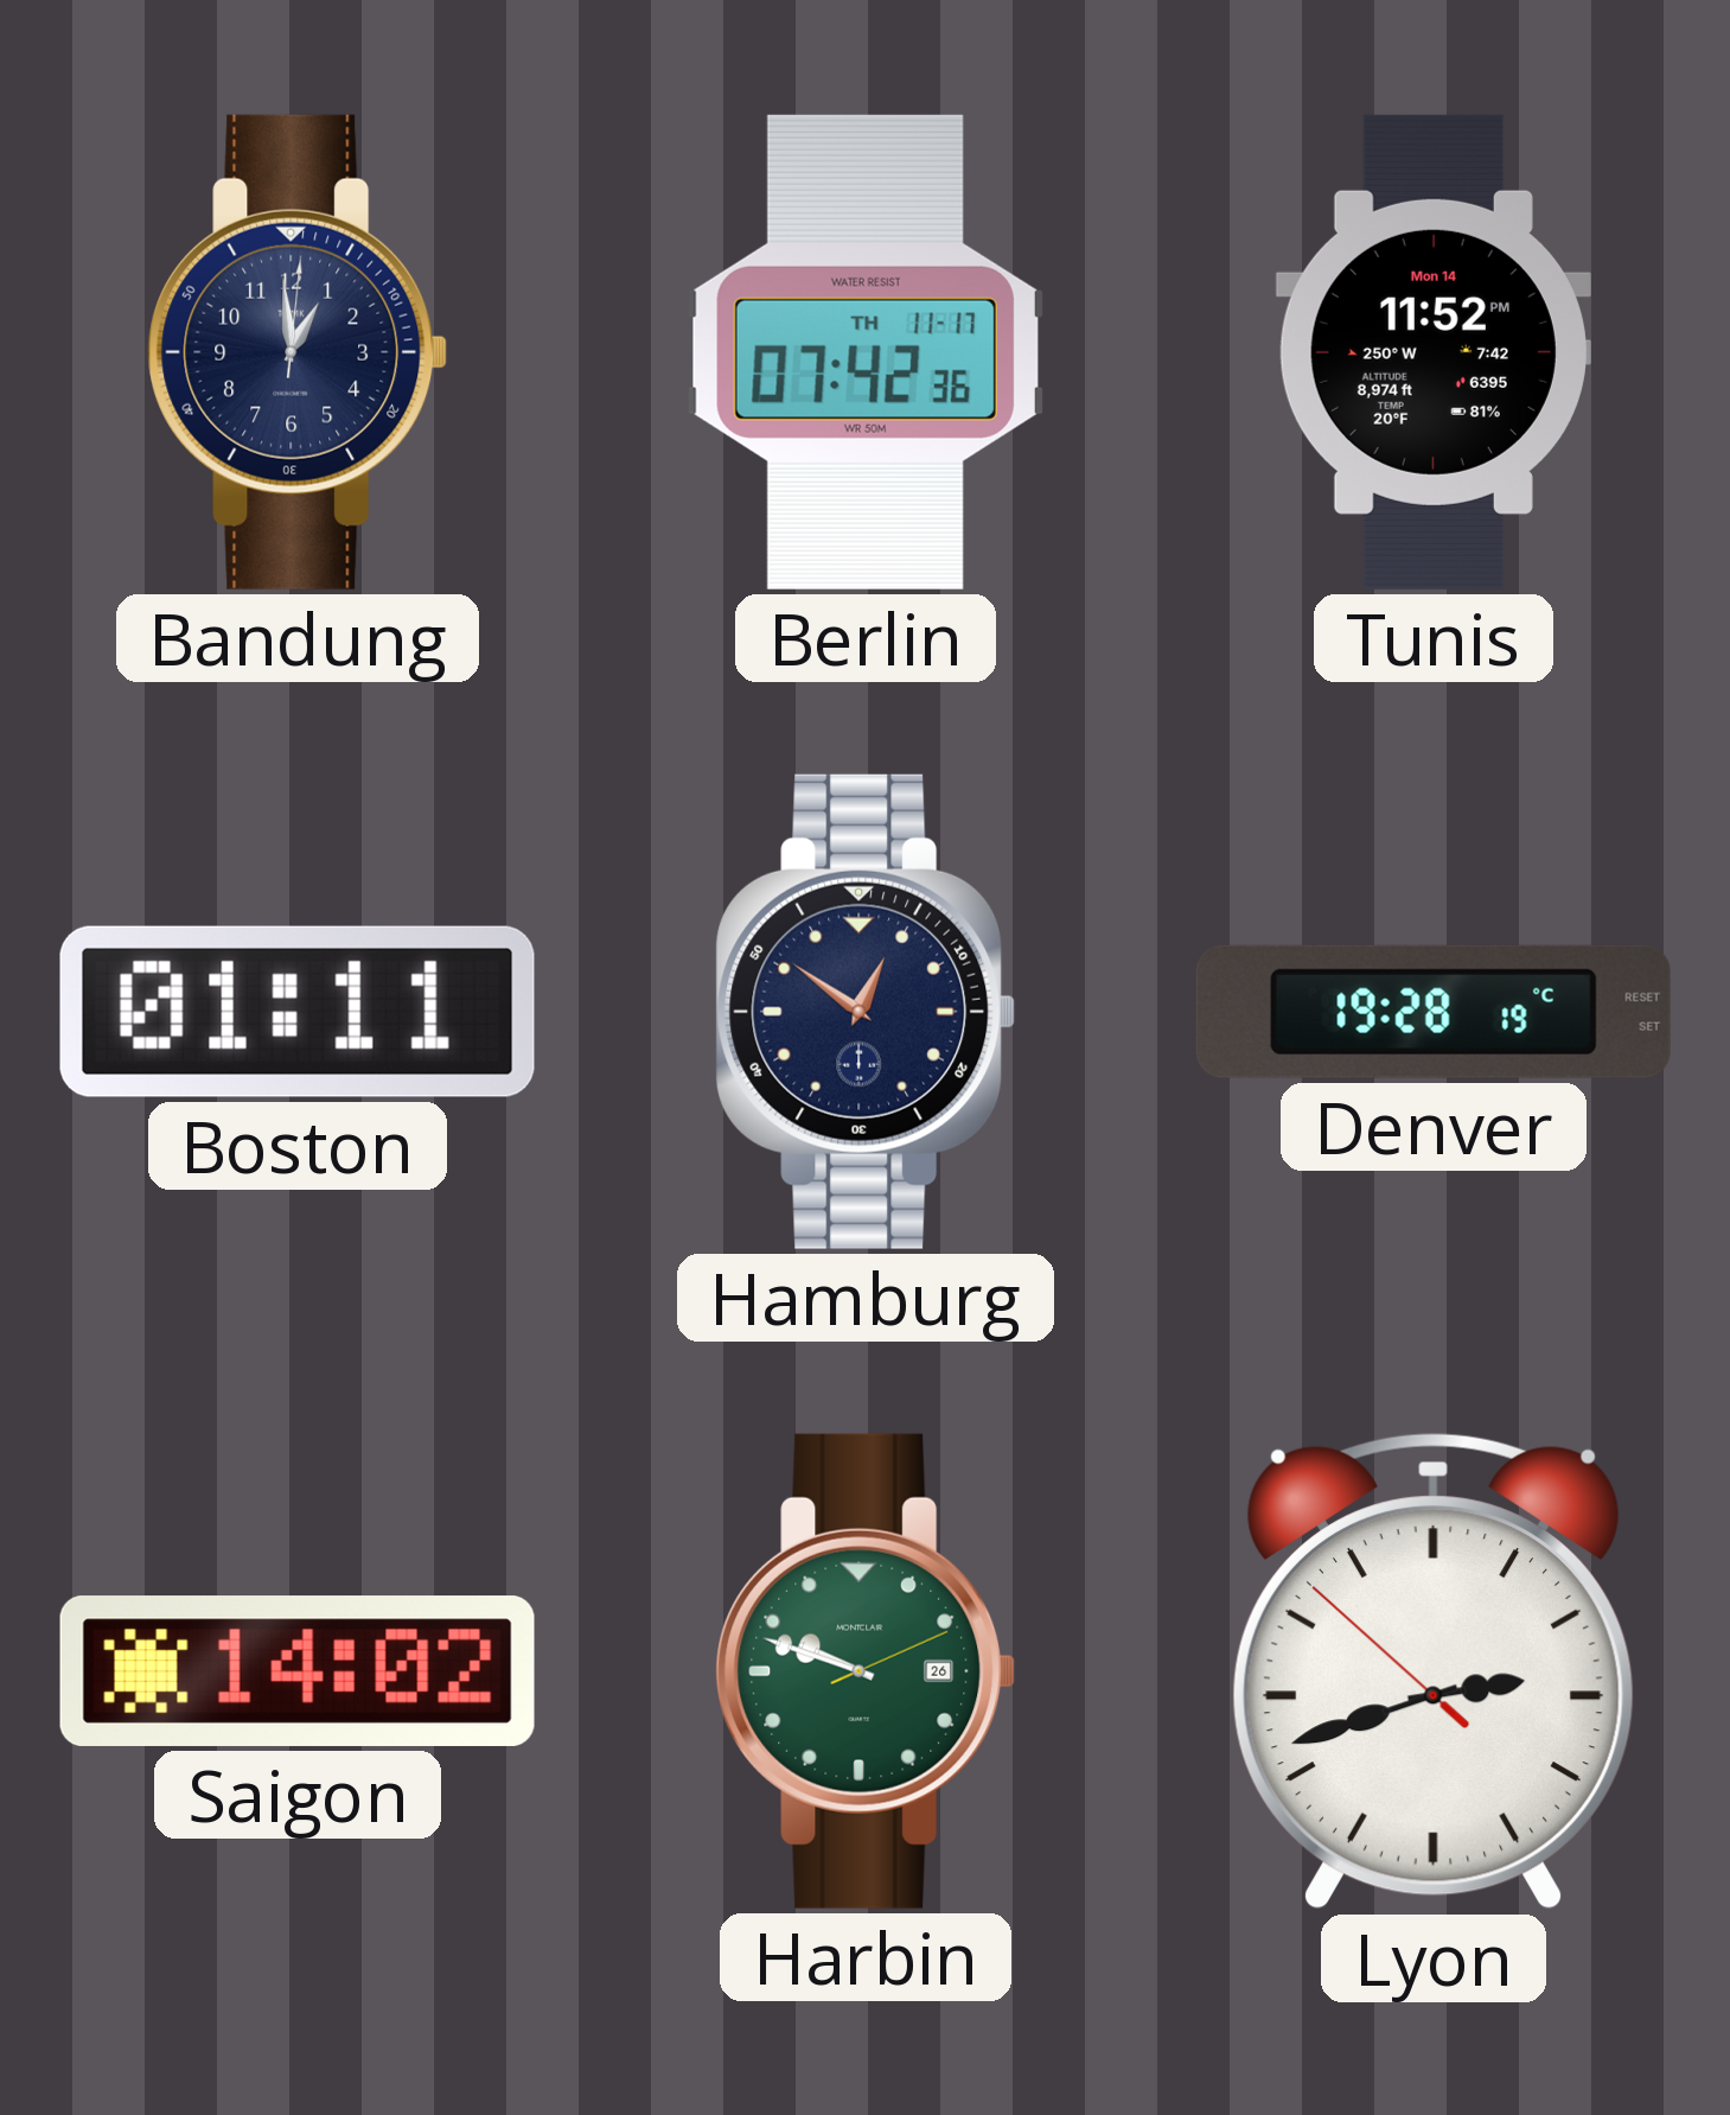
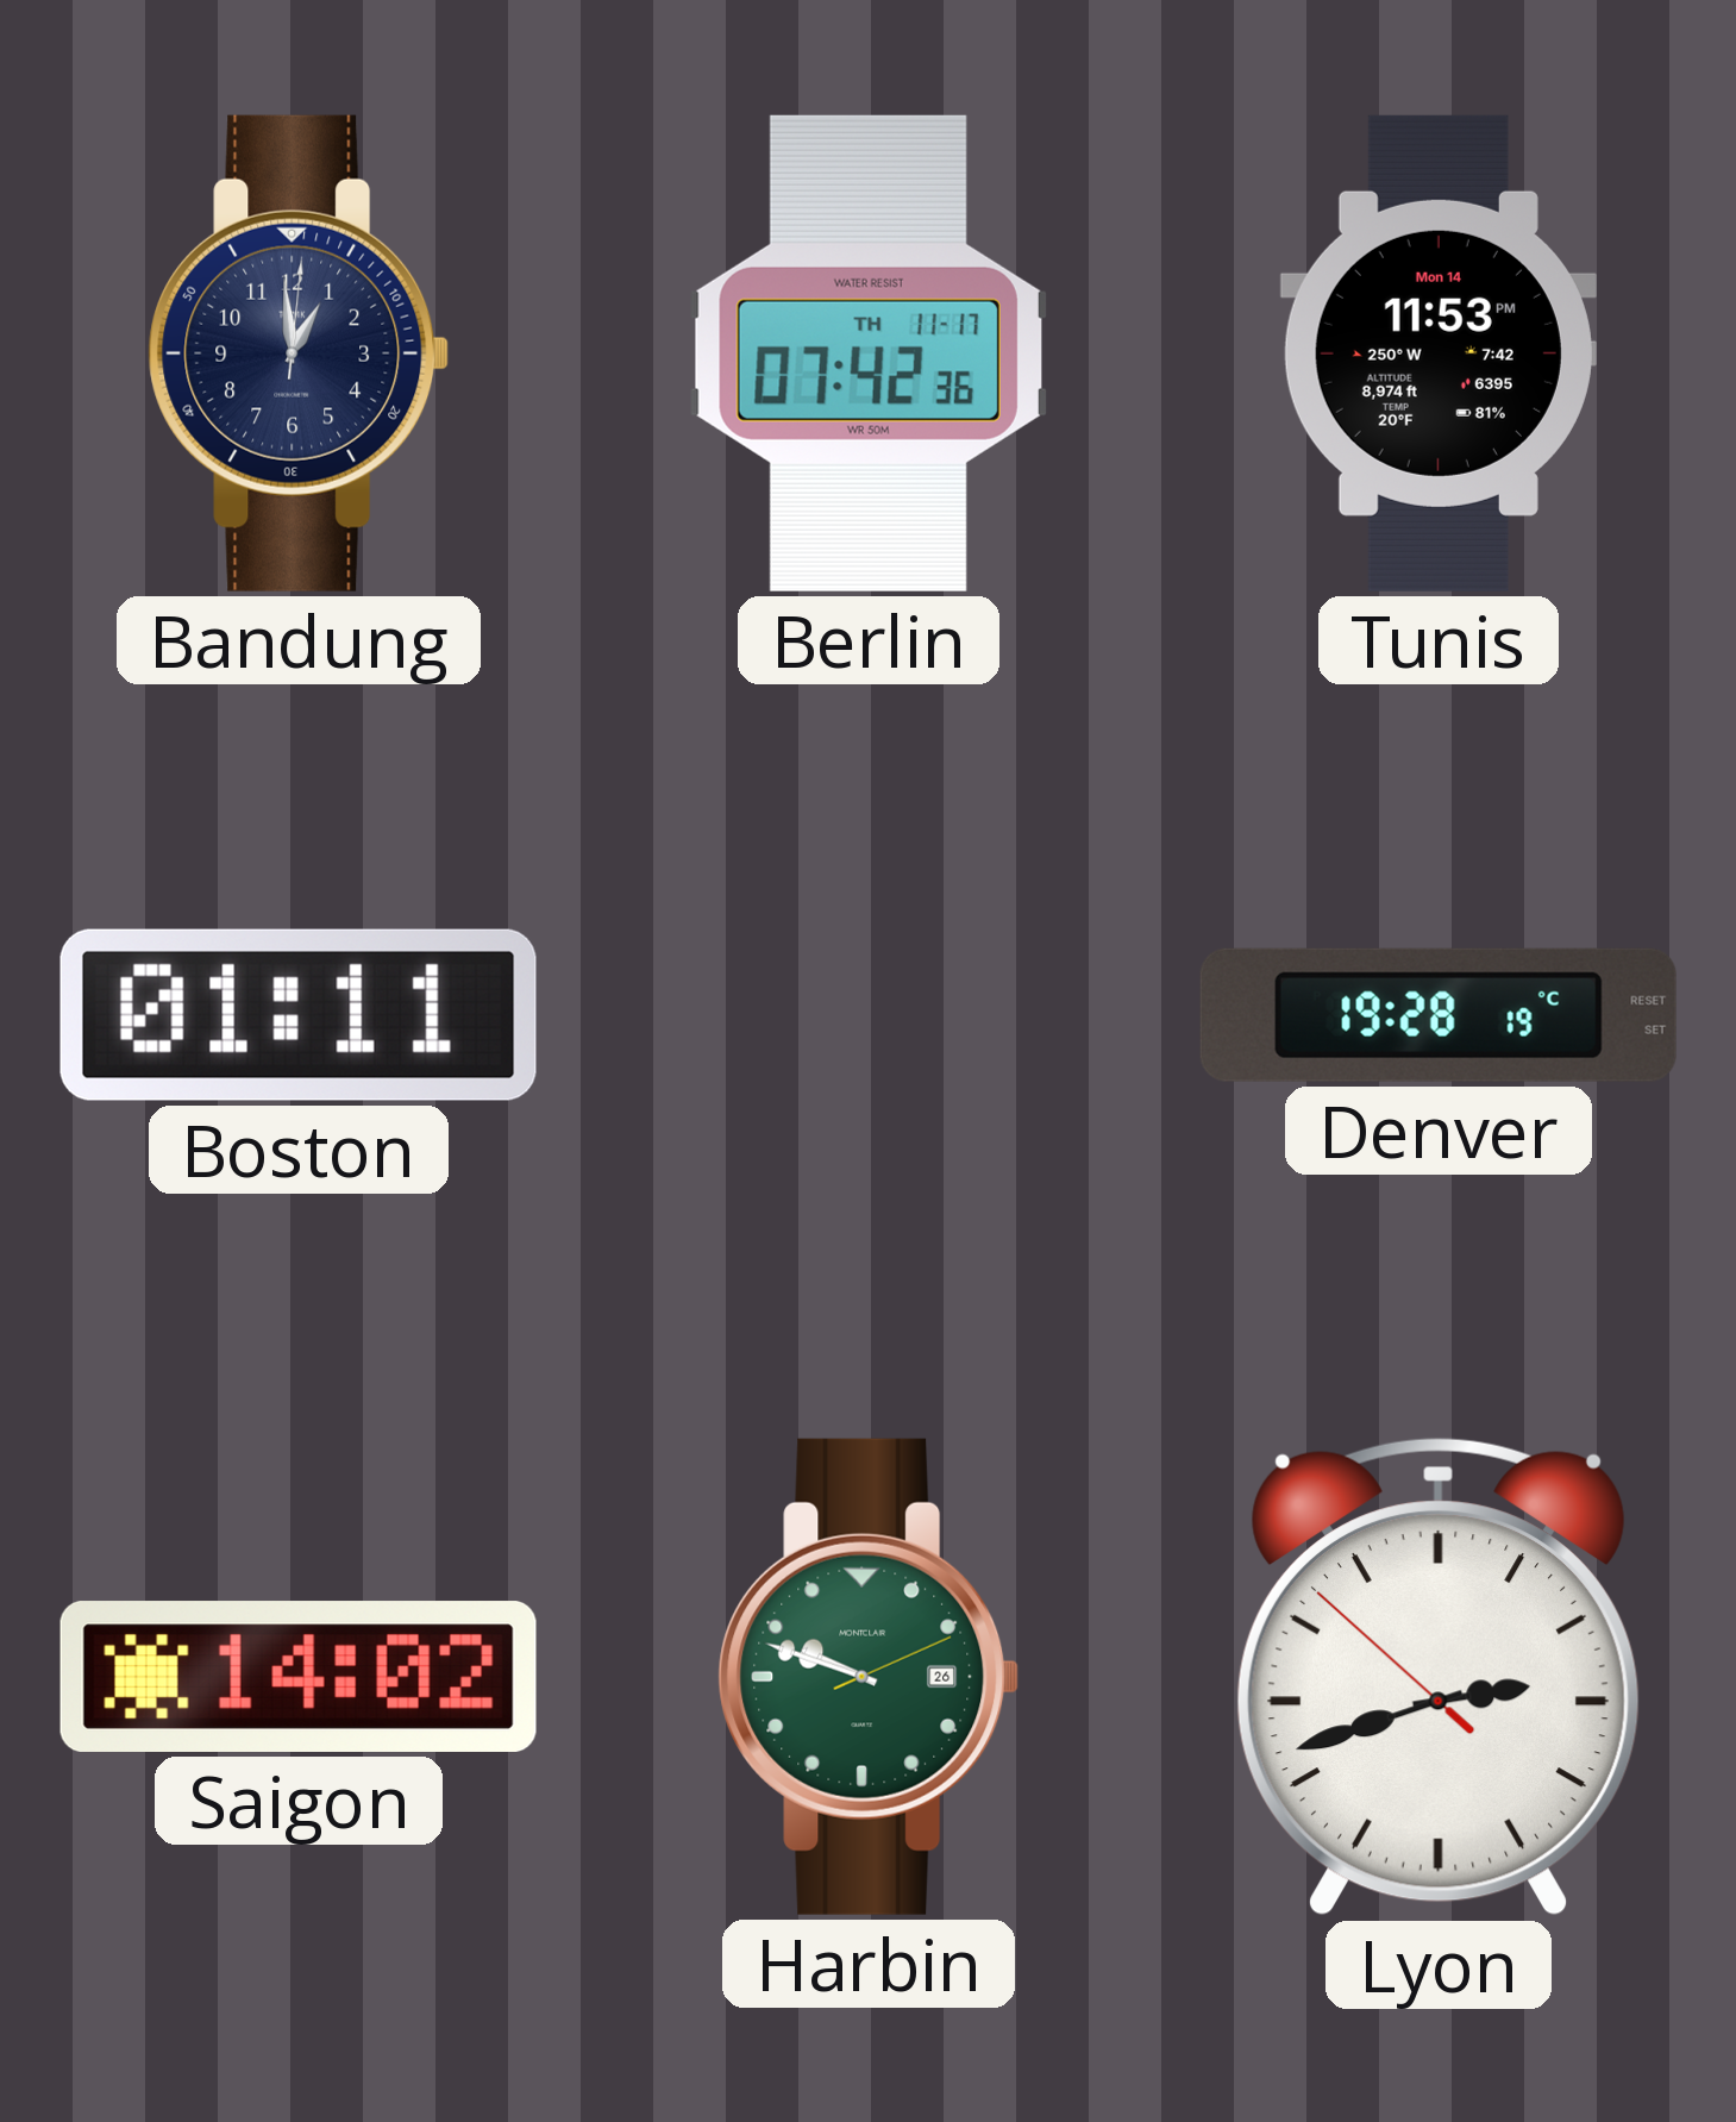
Tunis: 11:52 -> 11:53 (1439, 353)
Hamburg: 12:51 -> none (866, 1012)
